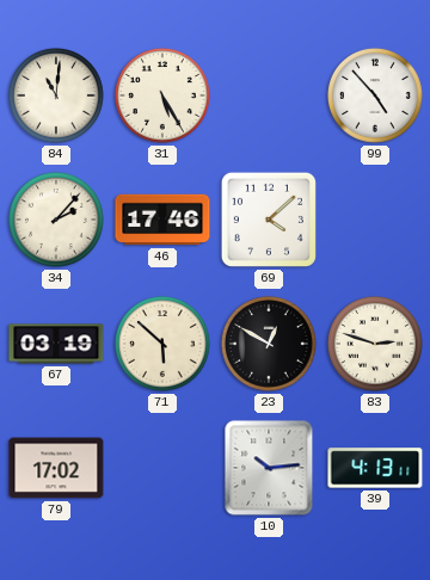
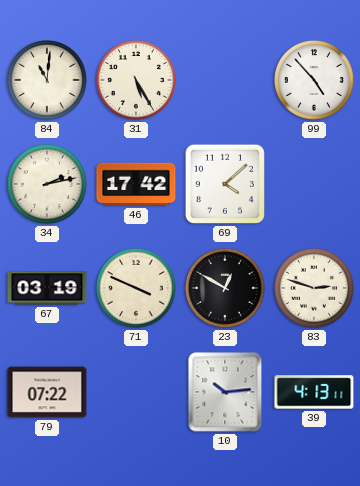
34: 2:07 -> 2:13 (47, 184)
46: 17:46 -> 17:42 (136, 184)
71: 5:52 -> 3:49 (136, 288)
79: 17:02 -> 07:22 (47, 392)
